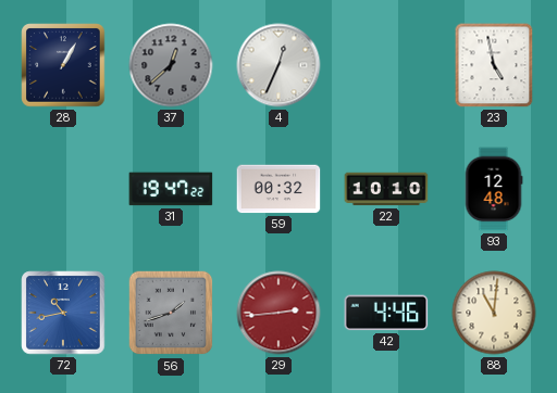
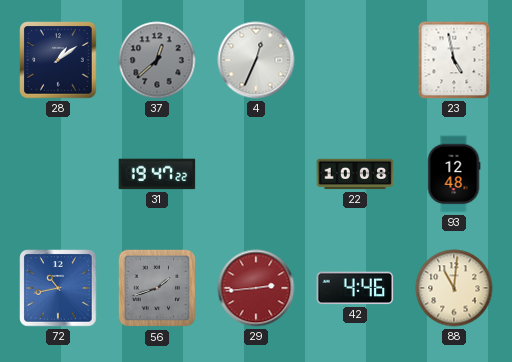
28: 1:05 -> 1:09 (58, 60)
59: 00:32 -> none (278, 189)
22: 10:10 -> 10:08 (355, 174)
